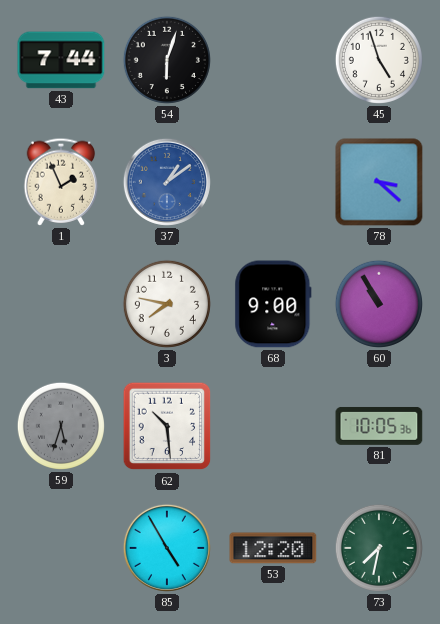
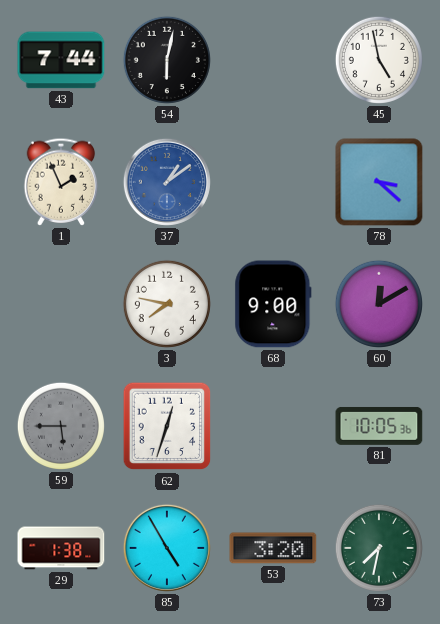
54: 6:03 -> 6:02 (167, 60)
45: 4:57 -> 4:58 (379, 60)
60: 10:55 -> 12:10 (379, 304)
59: 5:33 -> 5:45 (61, 426)
62: 10:29 -> 12:33 (167, 426)
29: none -> 1:38 (61, 548)
53: 12:20 -> 3:20 (273, 548)
